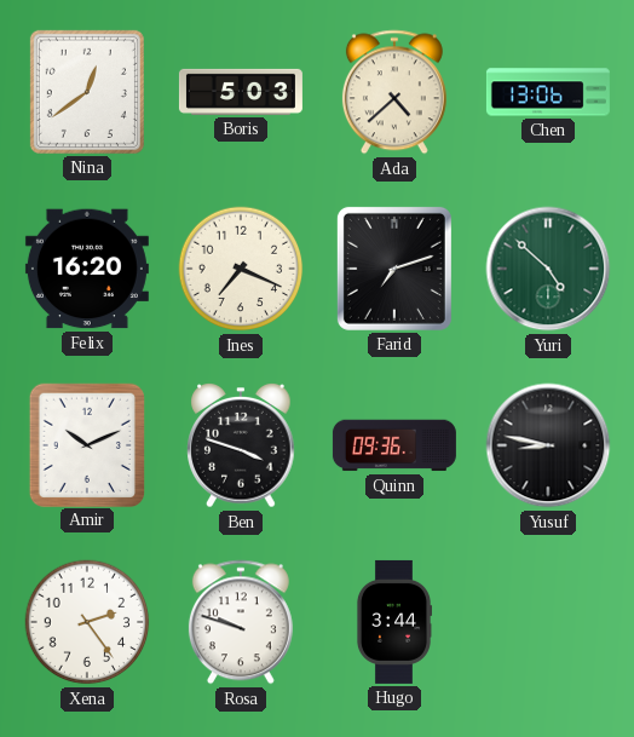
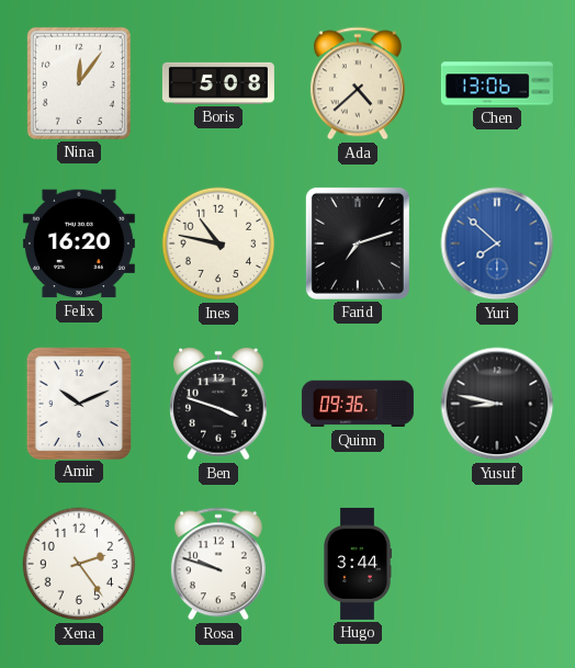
Nina: 12:39 -> 12:06 (79, 83)
Boris: 5:03 -> 5:08 (218, 83)
Ines: 7:19 -> 10:47 (218, 244)
Yuri: 4:52 -> 7:52 (497, 244)
Yuri dial: green -> blue (497, 244)
